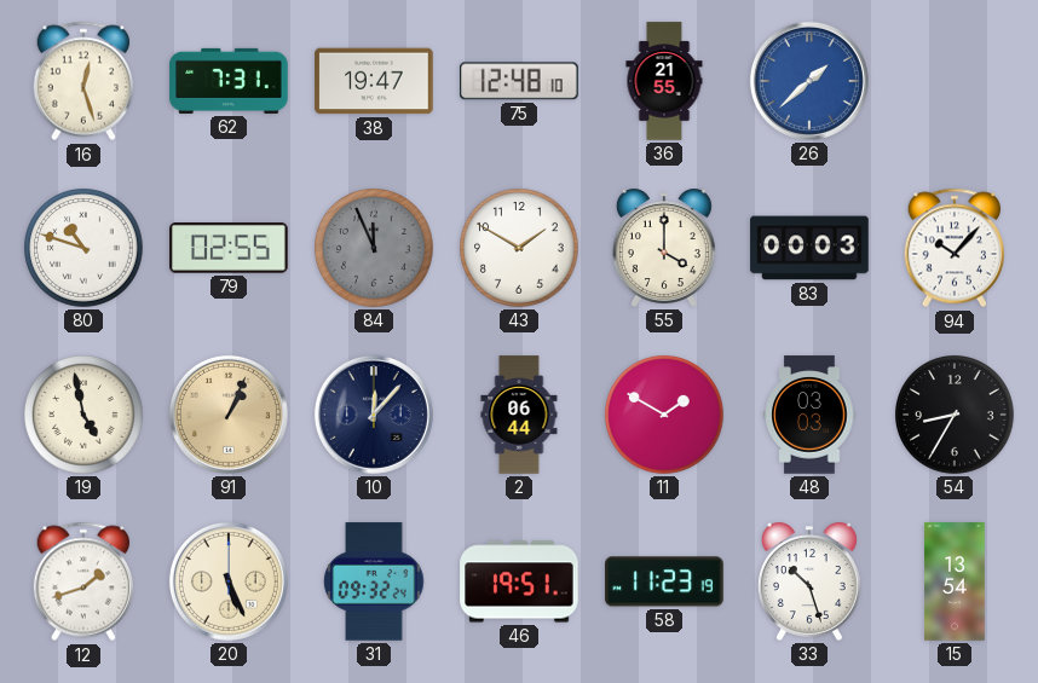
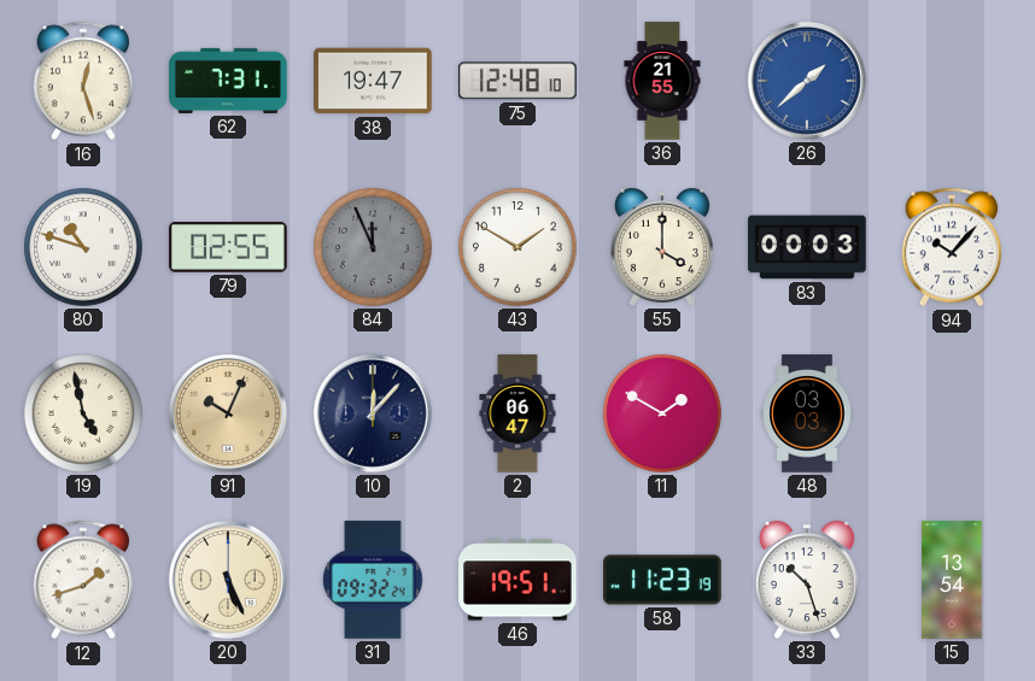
91: 1:04 -> 10:04 (228, 413)
2: 06:44 -> 06:47 (517, 413)
54: 8:35 -> none (956, 416)
